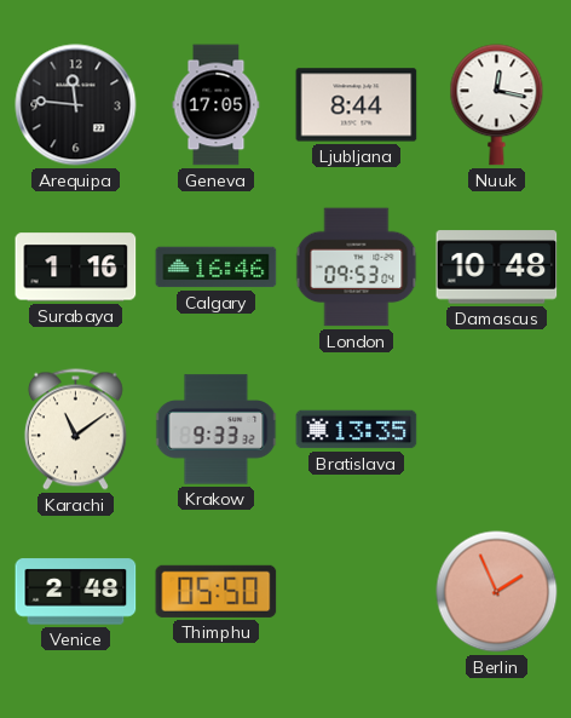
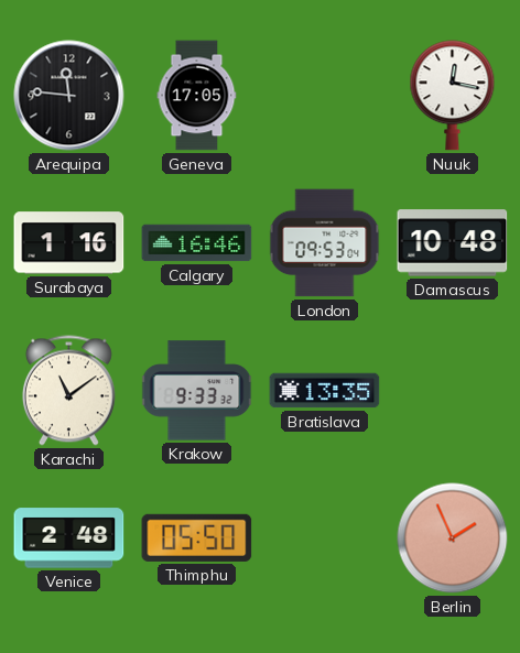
Ljubljana: 8:44 -> none (357, 105)
